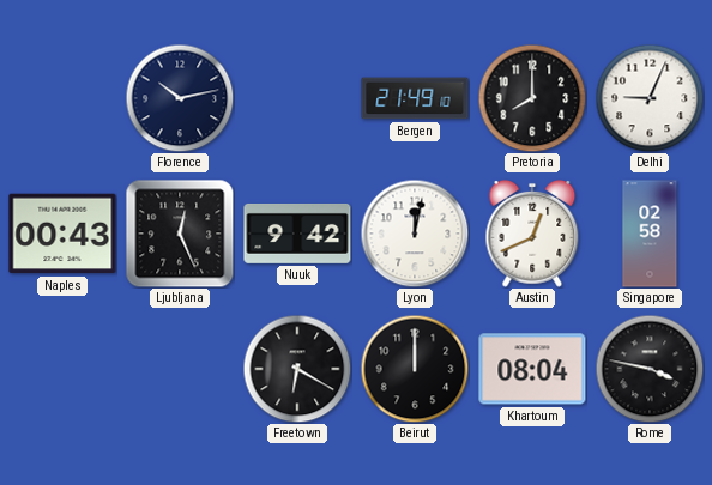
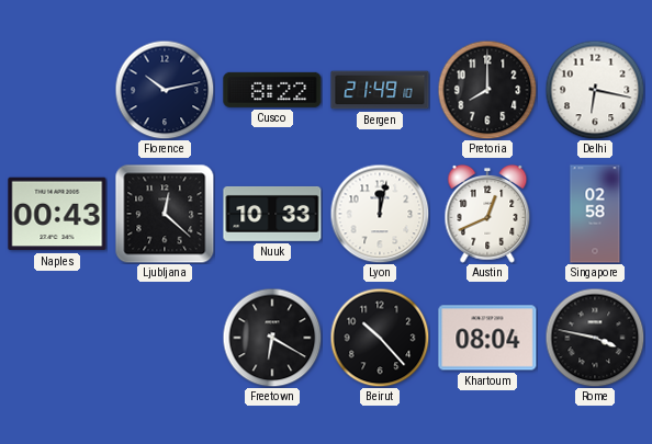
Cusco: none -> 8:22 (272, 90)
Delhi: 9:04 -> 6:17 (595, 90)
Ljubljana: 12:26 -> 12:22 (165, 214)
Nuuk: 9:42 -> 10:33 (272, 214)
Beirut: 12:00 -> 10:23 (380, 338)
